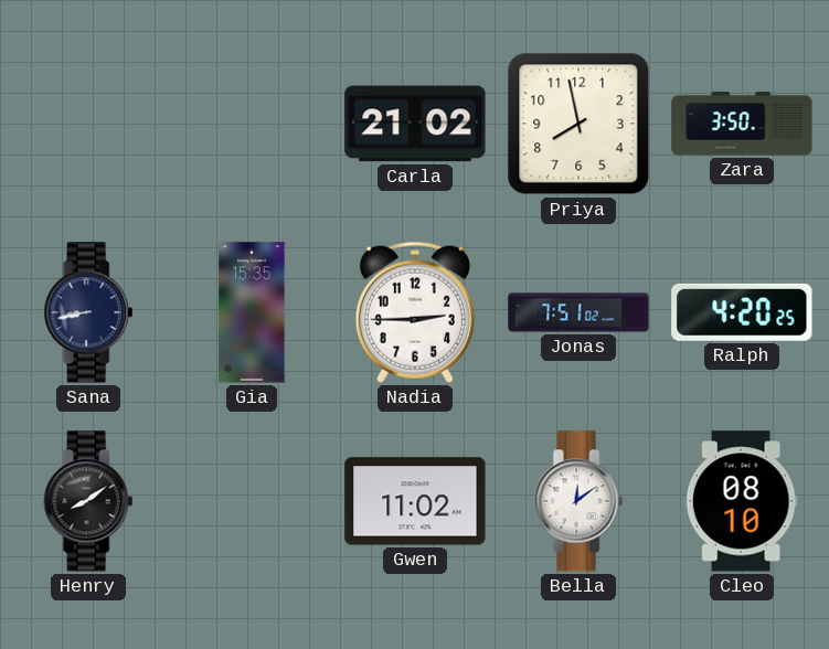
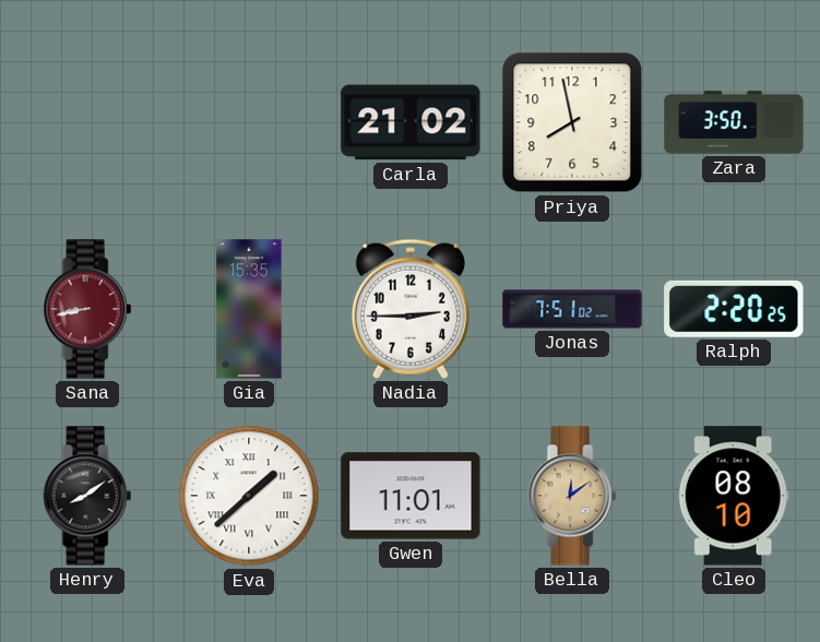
Sana dial: navy -> burgundy (87, 309)
Ralph: 4:20 -> 2:20 (734, 309)
Eva: none -> 1:38 (249, 496)
Gwen: 11:02 -> 11:01 (411, 496)
Bella dial: white -> champagne (572, 496)
